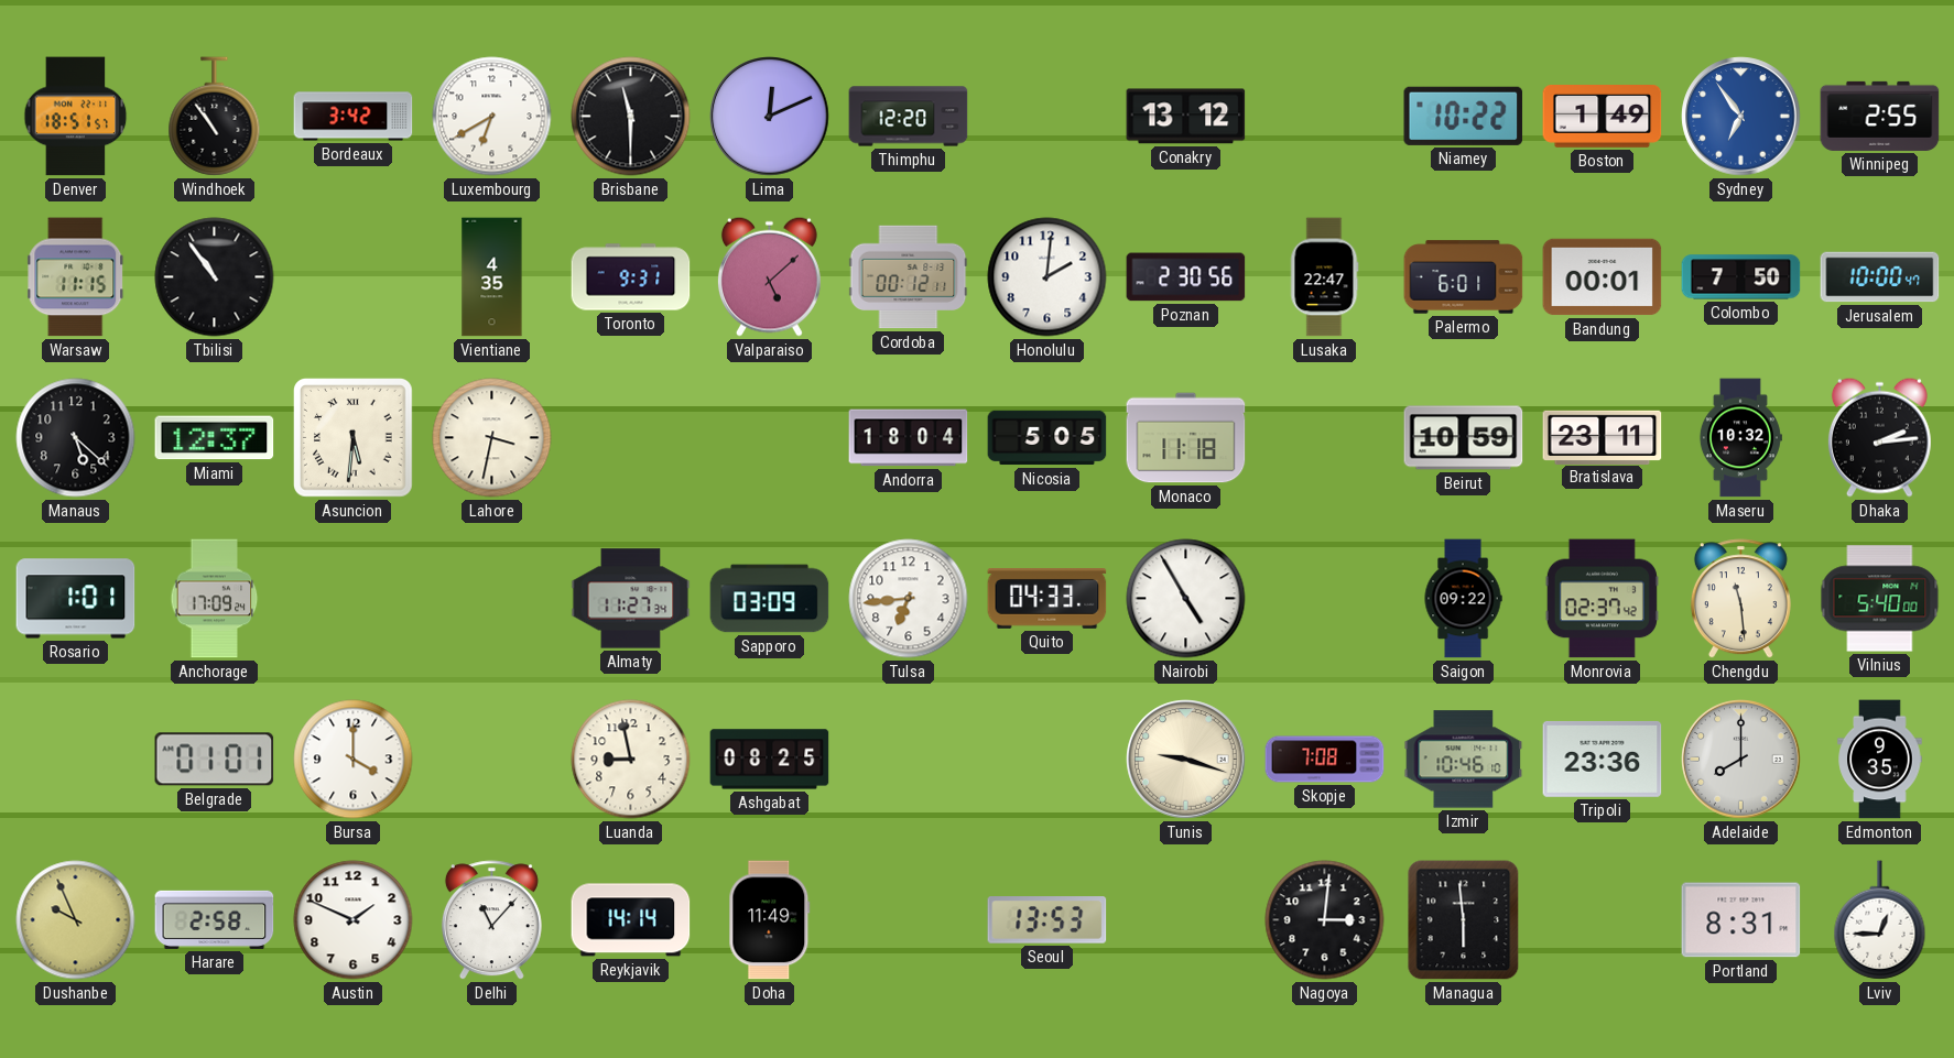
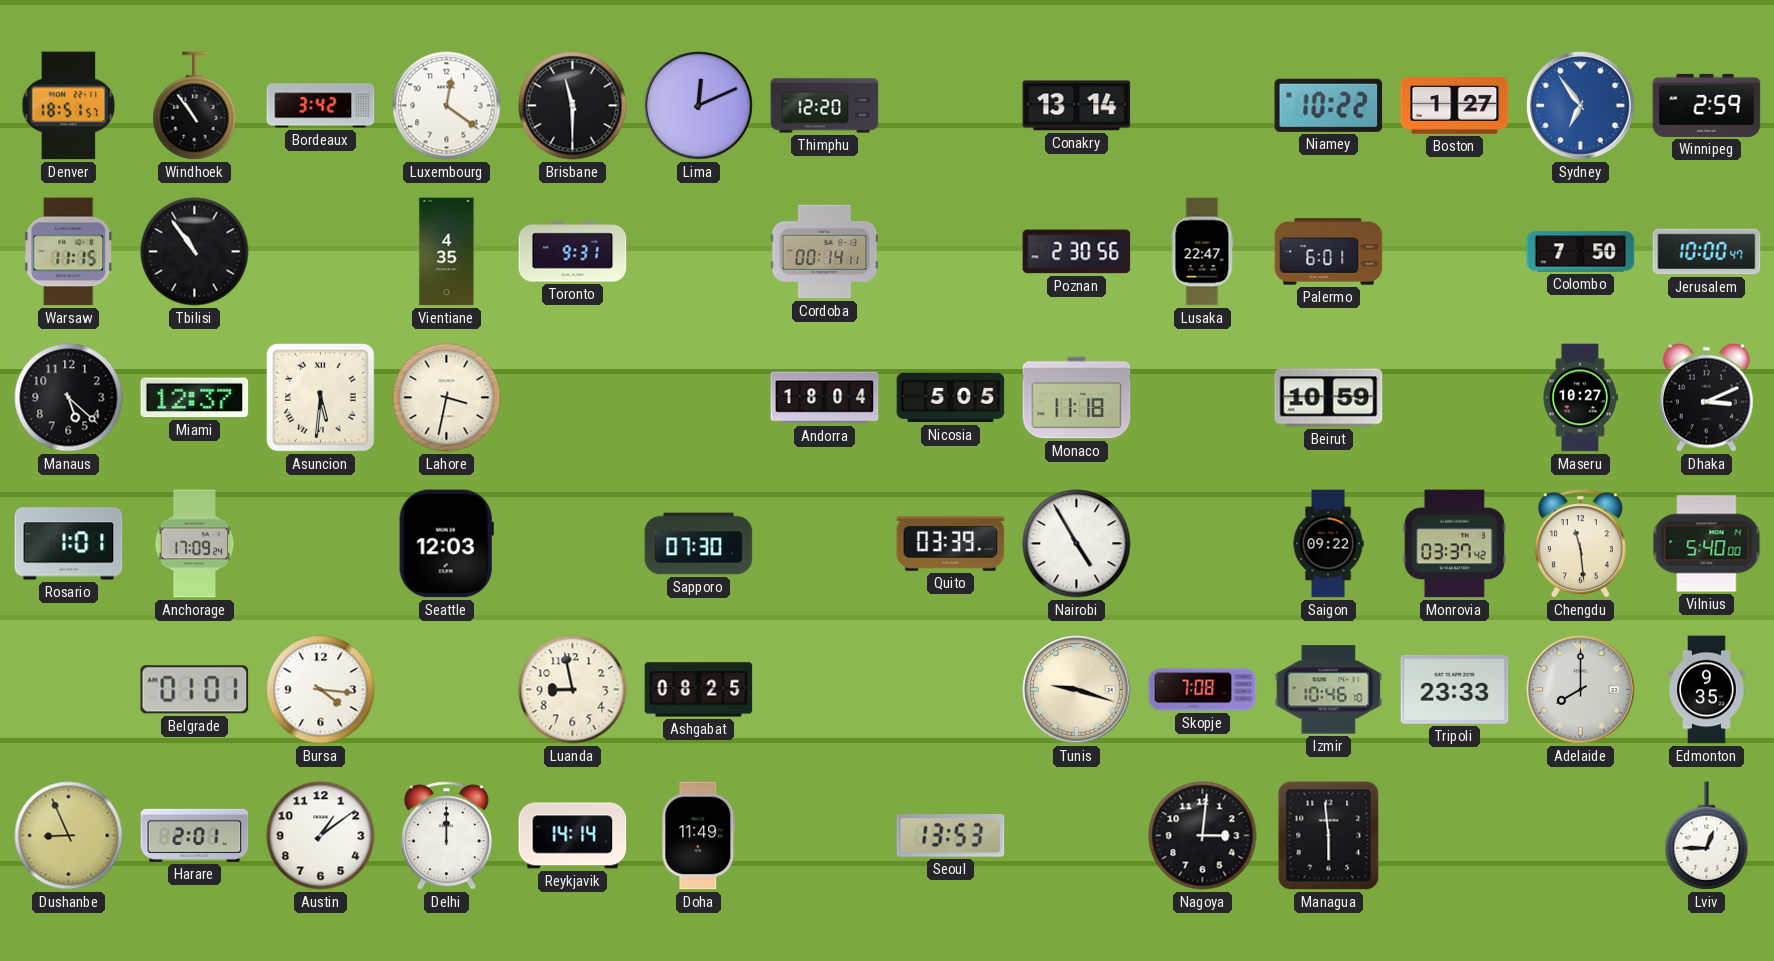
Luxembourg: 6:40 -> 12:21 (447, 106)
Conakry: 13:12 -> 13:14 (1077, 106)
Boston: 1:49 -> 1:27 (1455, 106)
Winnipeg: 2:55 -> 2:59 (1707, 105)
Valparaiso: 5:08 -> none (769, 276)
Cordoba: 00:12 -> 00:14 (825, 252)
Honolulu: 2:01 -> none (1047, 277)
Bandung: 00:01 -> none (1603, 277)
Bratislava: 23:11 -> none (1603, 437)
Maseru: 10:32 -> 10:27 (1580, 398)
Dhaka: 2:14 -> 3:11 (1706, 397)
Seattle: none -> 12:03 (446, 544)
Almaty: 11:27 -> none (631, 599)
Sapporo: 03:09 -> 07:30 (699, 544)
Tulsa: 6:44 -> none (909, 599)
Quito: 04:33 -> 03:39 (951, 544)
Monrovia: 02:37 -> 03:37 (1454, 544)
Bursa: 4:00 -> 4:16 (321, 690)
Tripoli: 23:36 -> 23:33 (1455, 689)
Dushanbe: 9:56 -> 8:56 (69, 836)
Harare: 2:58 -> 2:01 (195, 835)
Austin: 1:49 -> 1:09 (321, 836)
Delhi: 11:07 -> 12:00 (446, 836)
Portland: 8:31 -> none (1741, 920)
